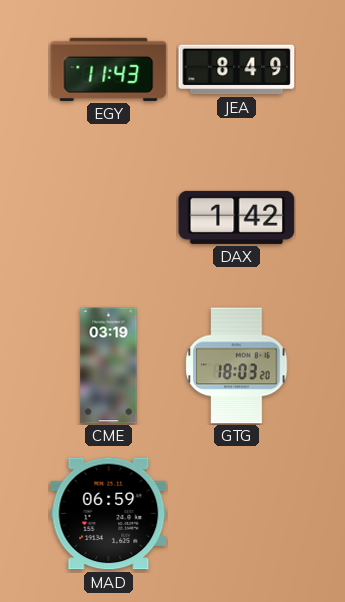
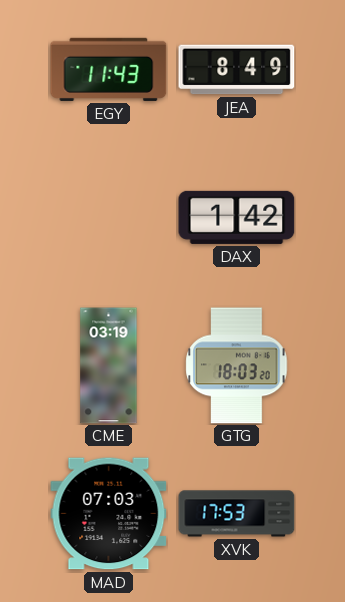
MAD: 06:59 -> 07:03 (109, 514)
XVK: none -> 17:53 (237, 514)
